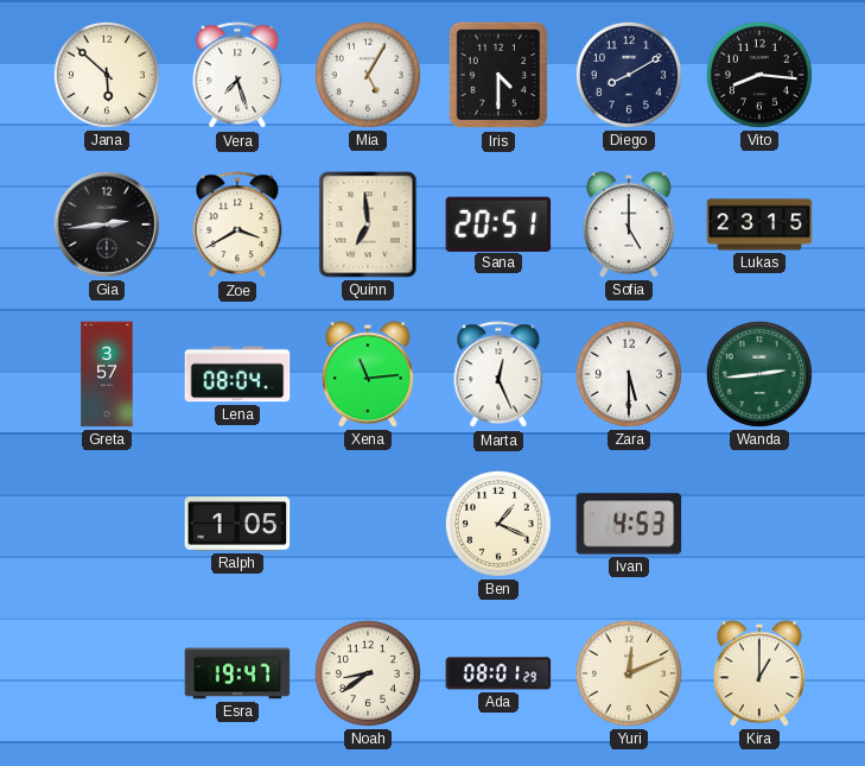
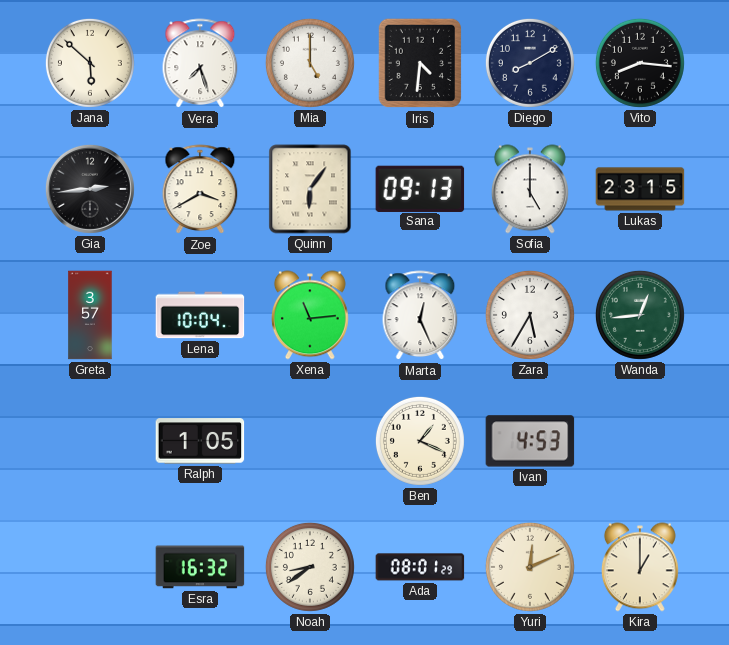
Mia: 5:05 -> 5:00 (310, 63)
Iris: 4:30 -> 4:31 (420, 63)
Quinn: 6:59 -> 6:06 (310, 189)
Sana: 20:51 -> 09:13 (420, 188)
Lena: 08:04 -> 10:04 (200, 315)
Zara: 5:30 -> 5:35 (530, 315)
Wanda: 2:44 -> 12:44 (640, 315)
Esra: 19:47 -> 16:32 (200, 567)
